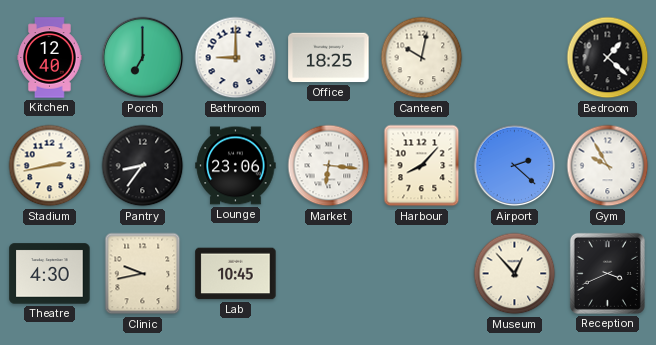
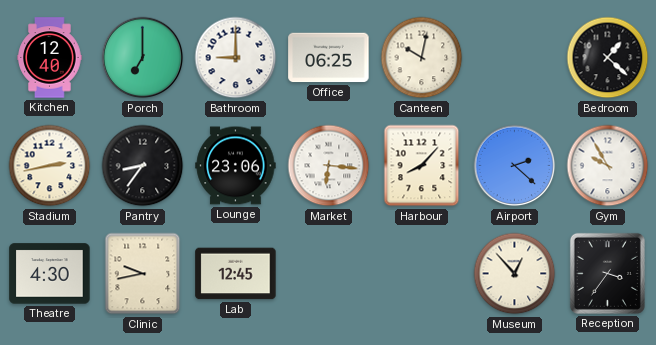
Office: 18:25 -> 06:25 (329, 58)
Lab: 10:45 -> 12:45 (236, 274)
Reception: 3:41 -> 3:36 (607, 273)
